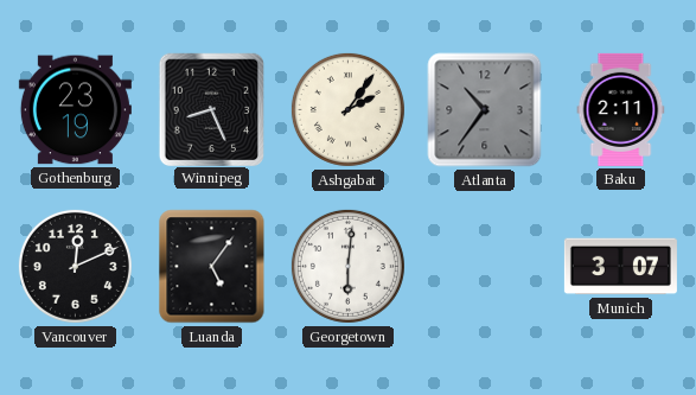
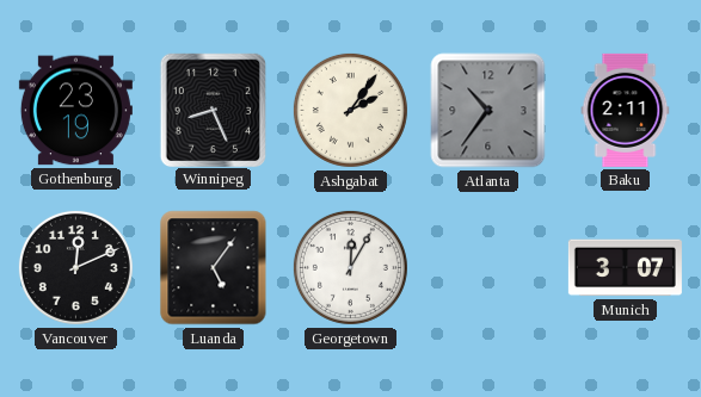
Georgetown: 6:01 -> 12:05 (350, 267)
